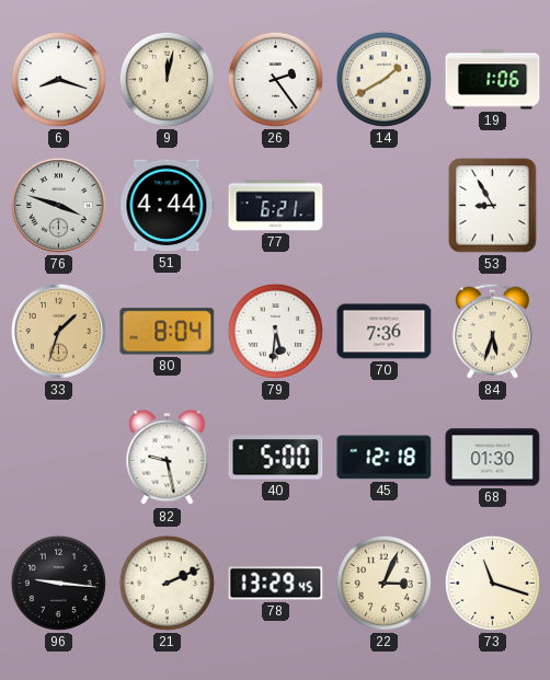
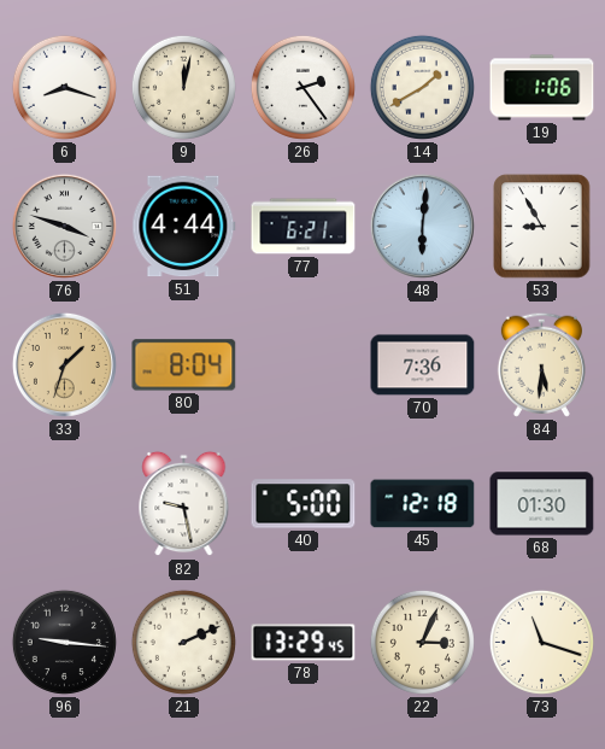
48: none -> 6:01 (422, 226)
79: 5:31 -> none (275, 331)
84: 5:33 -> 5:31 (541, 364)
